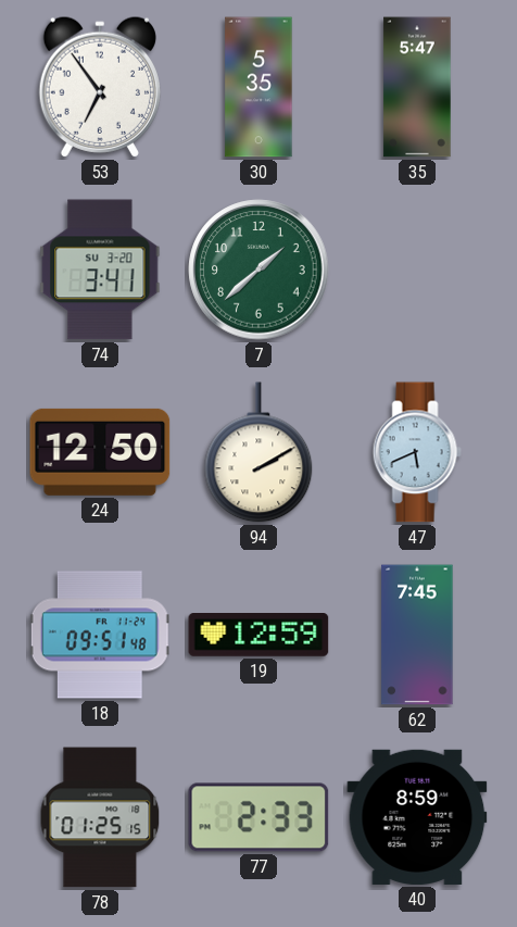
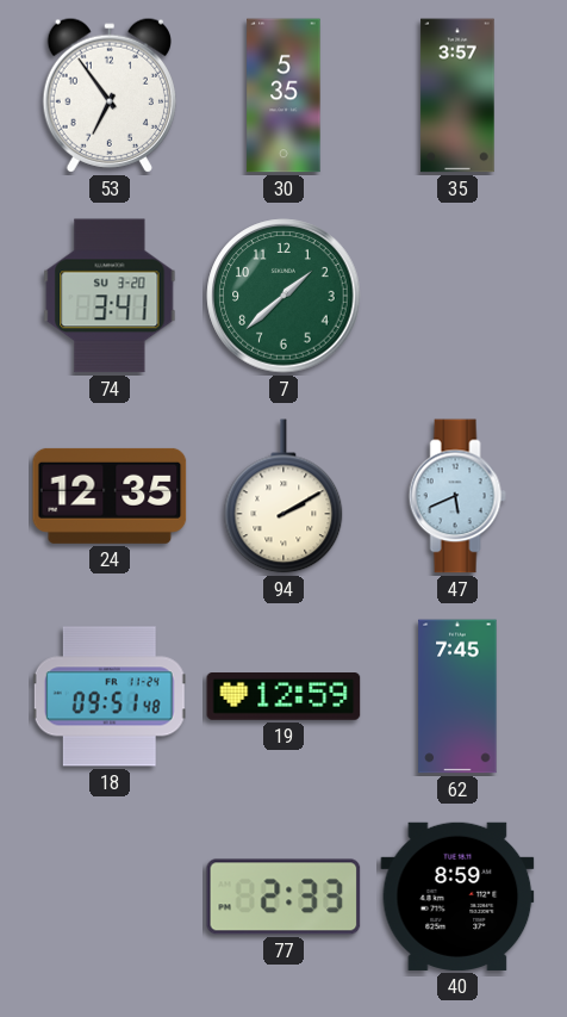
35: 5:47 -> 3:57 (457, 95)
24: 12:50 -> 12:35 (110, 496)
78: 01:25 -> none (100, 817)
